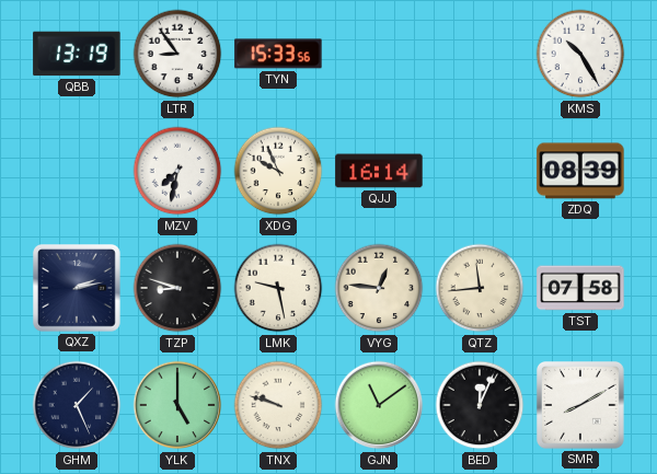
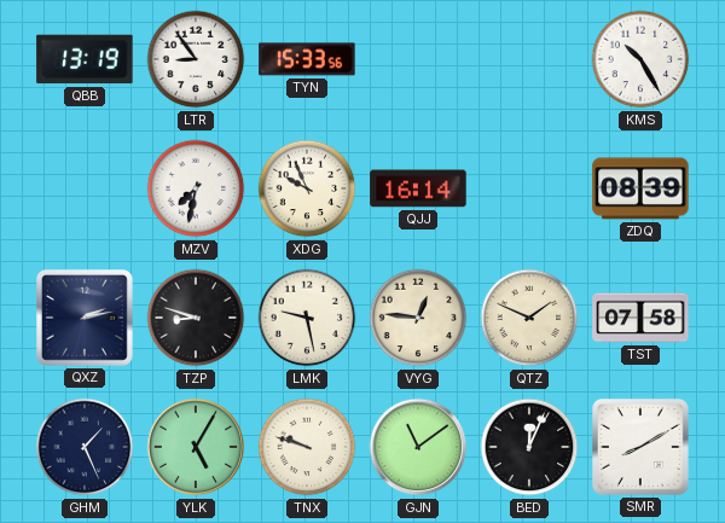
QTZ: 11:44 -> 1:49 (529, 318)
YLK: 5:00 -> 5:05 (196, 447)
